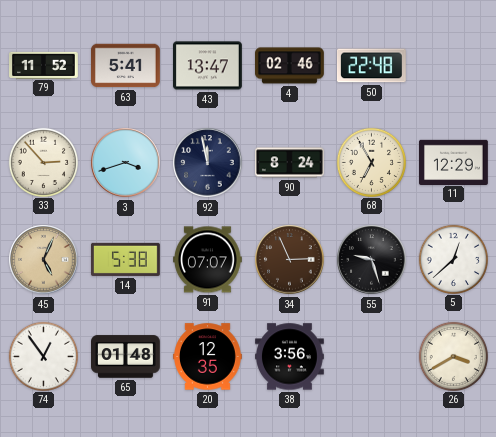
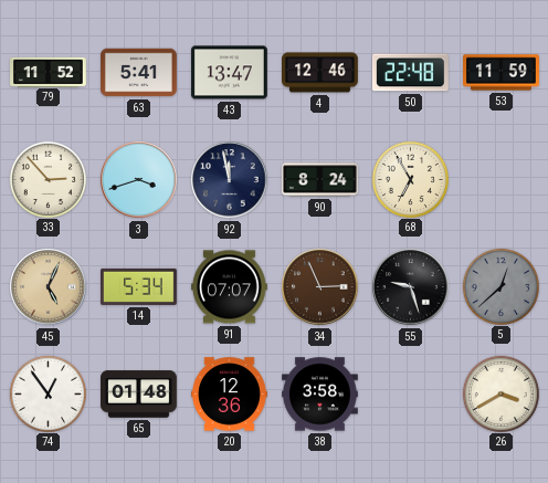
4: 02:46 -> 12:46 (320, 73)
53: none -> 11:59 (502, 73)
11: 12:29 -> none (454, 162)
14: 5:38 -> 5:34 (139, 286)
5 dial: white -> grey (500, 286)
20: 12:35 -> 12:36 (230, 395)
38: 3:56 -> 3:58 (320, 395)
